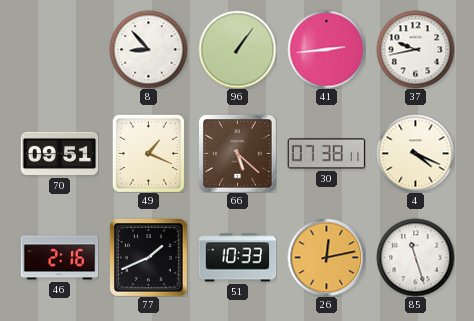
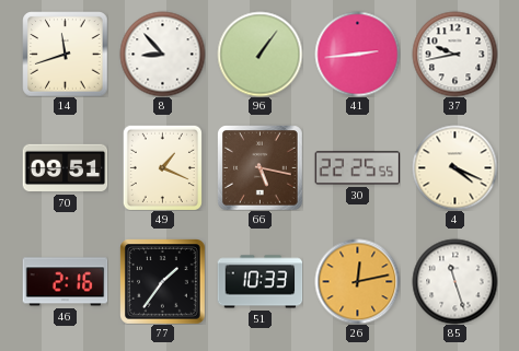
14: none -> 11:42 (65, 54)
66: 5:22 -> 5:17 (261, 168)
30: 07:38 -> 22:25 (357, 168)
77: 1:41 -> 1:36 (163, 282)
